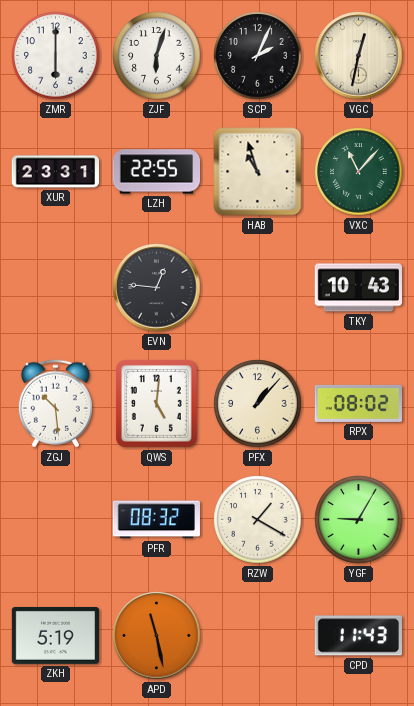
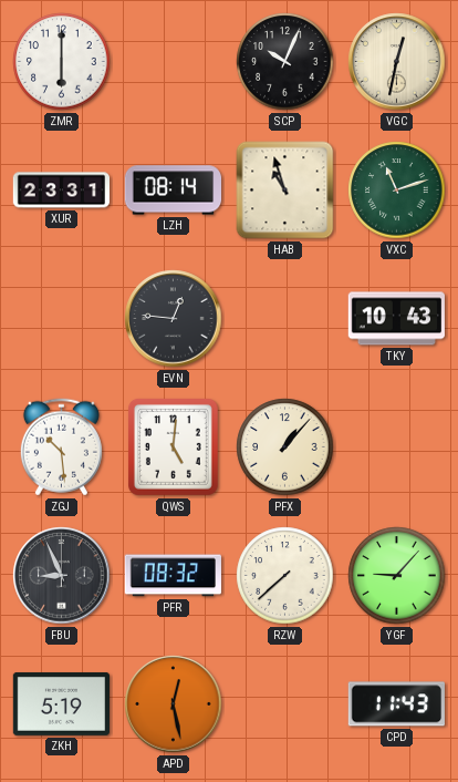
ZJF: 6:03 -> none (157, 56)
SCP: 2:04 -> 10:04 (285, 62)
LZH: 22:55 -> 08:14 (173, 191)
VXC: 11:07 -> 11:12 (397, 191)
RPX: 08:02 -> none (358, 403)
FBU: none -> 8:56 (62, 576)
RZW: 1:20 -> 7:38 (285, 576)
YGF: 9:05 -> 9:07 (397, 576)
APD: 11:28 -> 12:28 (174, 704)
